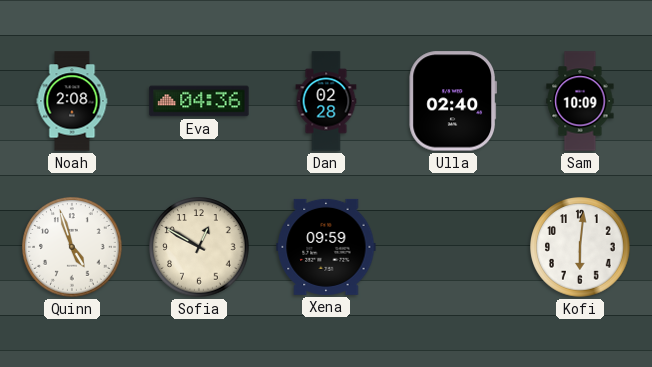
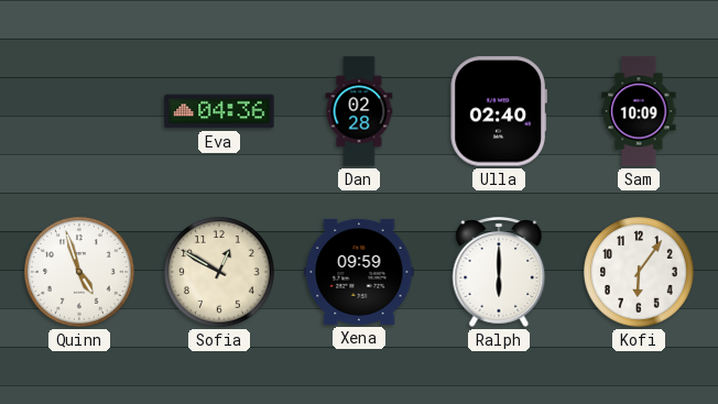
Noah: 2:08 -> none (72, 101)
Ralph: none -> 6:00 (499, 273)
Kofi: 6:01 -> 6:06 (639, 272)
